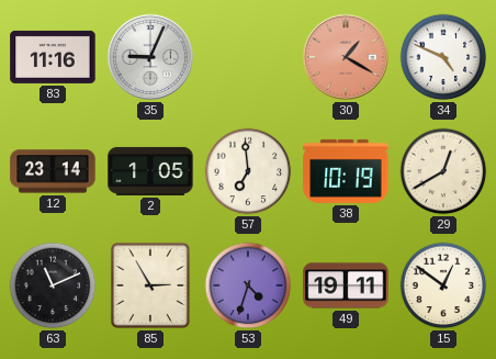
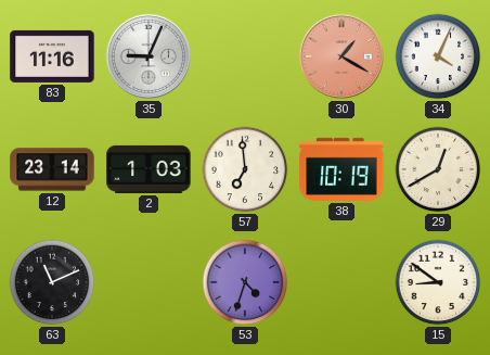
34: 4:49 -> 4:04 (438, 56)
2: 1:05 -> 1:03 (149, 169)
85: 2:55 -> none (150, 285)
49: 19:11 -> none (346, 285)
15: 12:51 -> 8:51 (438, 282)
